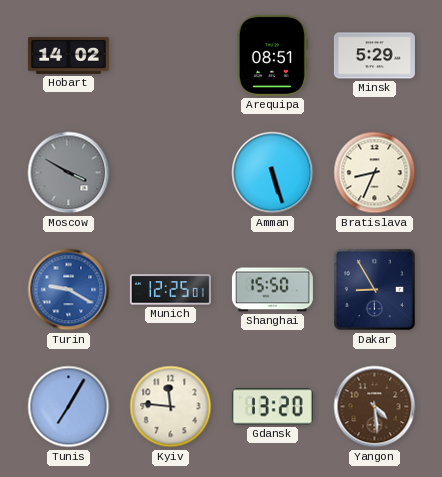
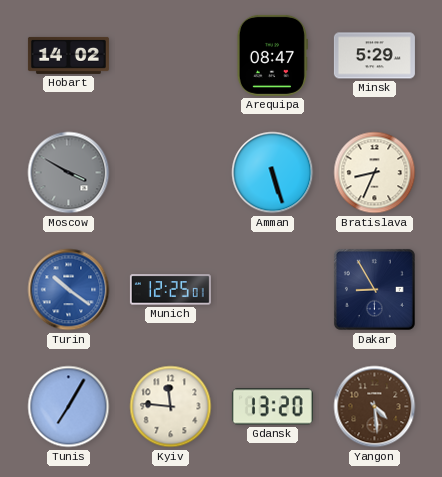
Arequipa: 08:51 -> 08:47 (272, 55)
Turin: 9:20 -> 10:21 (69, 290)
Shanghai: 15:50 -> none (272, 290)
